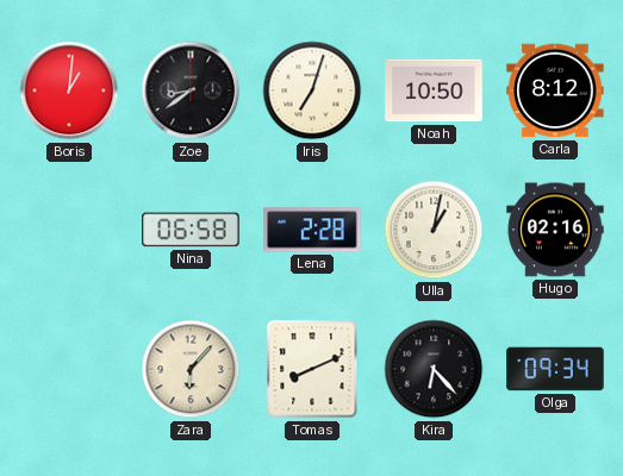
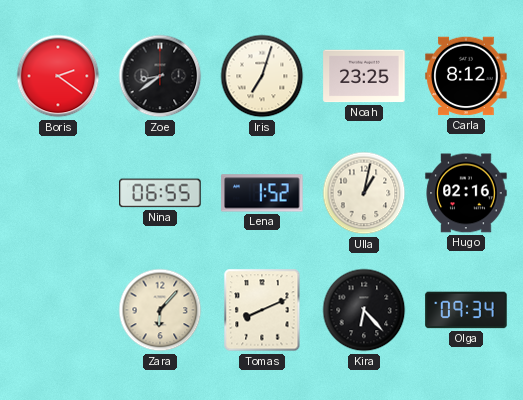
Boris: 1:01 -> 2:21 (58, 76)
Noah: 10:50 -> 23:25 (364, 76)
Nina: 06:58 -> 06:55 (160, 193)
Lena: 2:28 -> 1:52 (262, 193)
